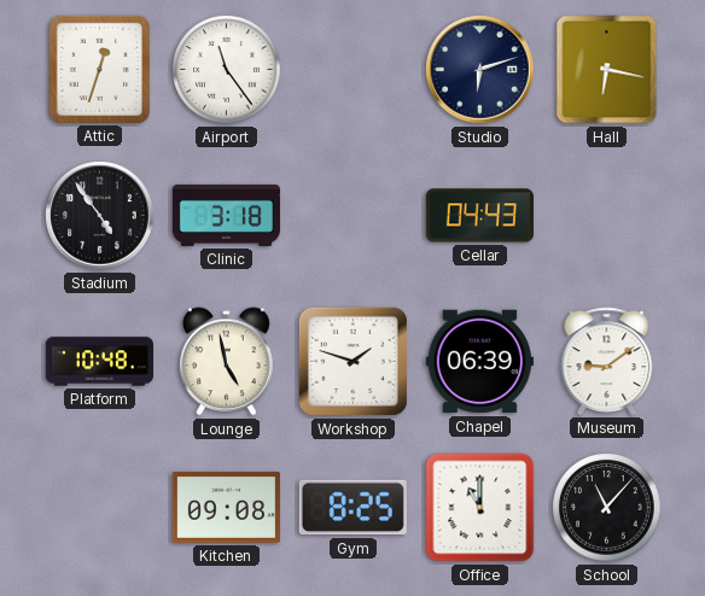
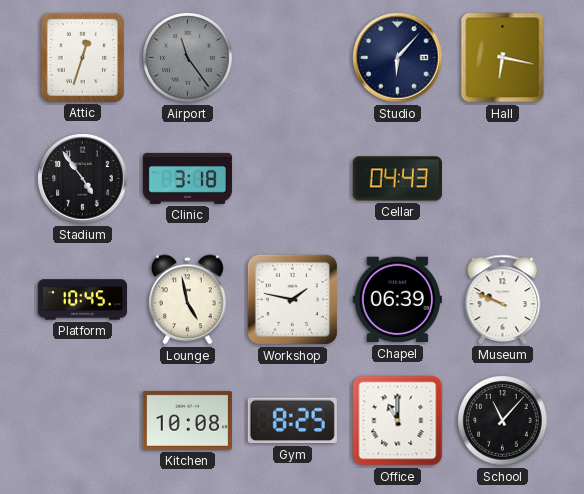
Airport dial: white -> grey (188, 58)
Studio: 6:12 -> 6:07 (398, 58)
Platform: 10:48 -> 10:45 (82, 300)
Workshop: 1:48 -> 1:47 (292, 299)
Museum: 9:09 -> 9:49 (503, 299)
Kitchen: 09:08 -> 10:08 (187, 420)
